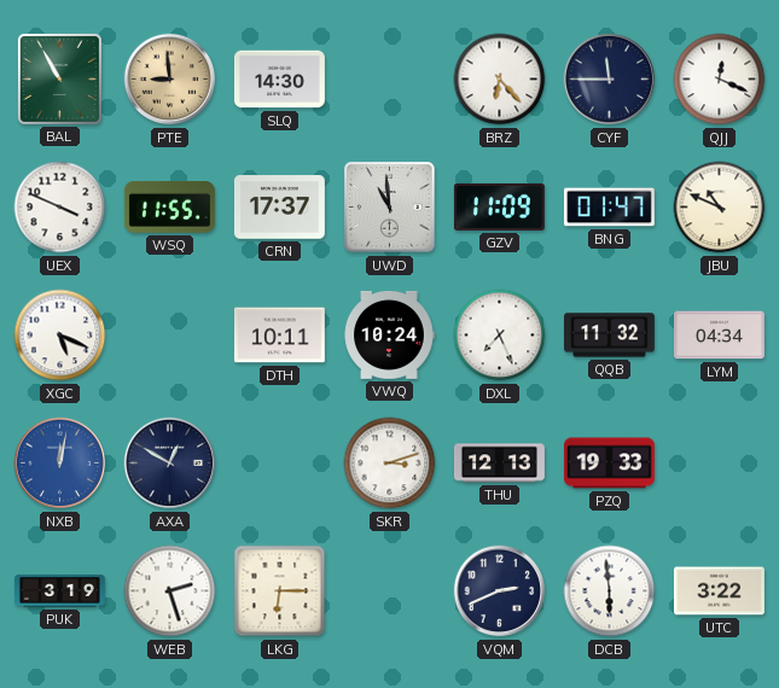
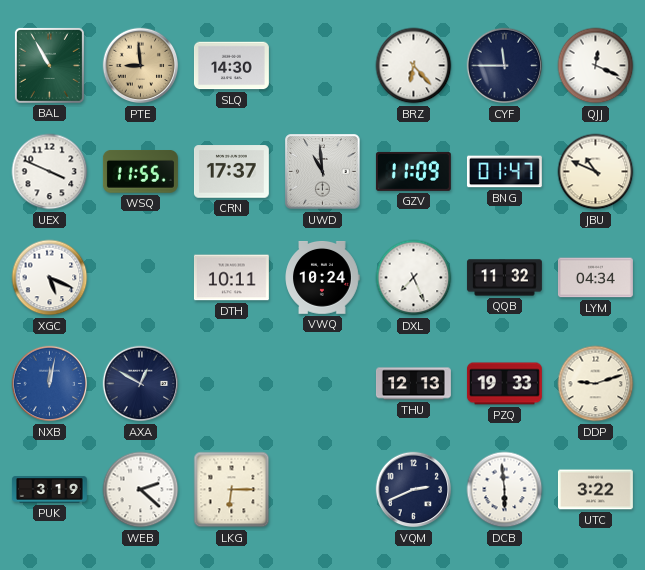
SKR: 3:12 -> none (390, 463)
DDP: none -> 9:12 (596, 384)
WEB: 2:27 -> 2:22 (141, 490)
